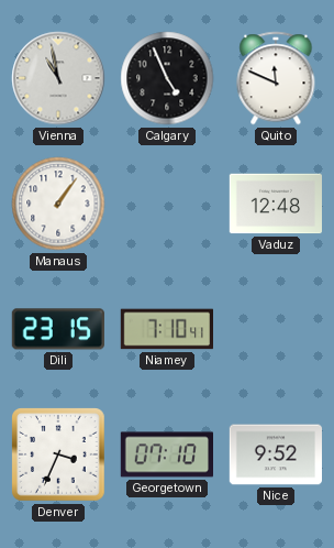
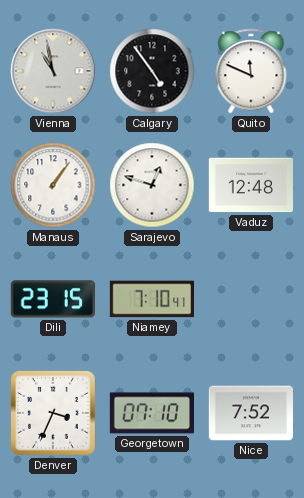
Calgary: 4:56 -> 4:54 (152, 71)
Sarajevo: none -> 12:48 (152, 185)
Nice: 9:52 -> 7:52 (250, 413)
